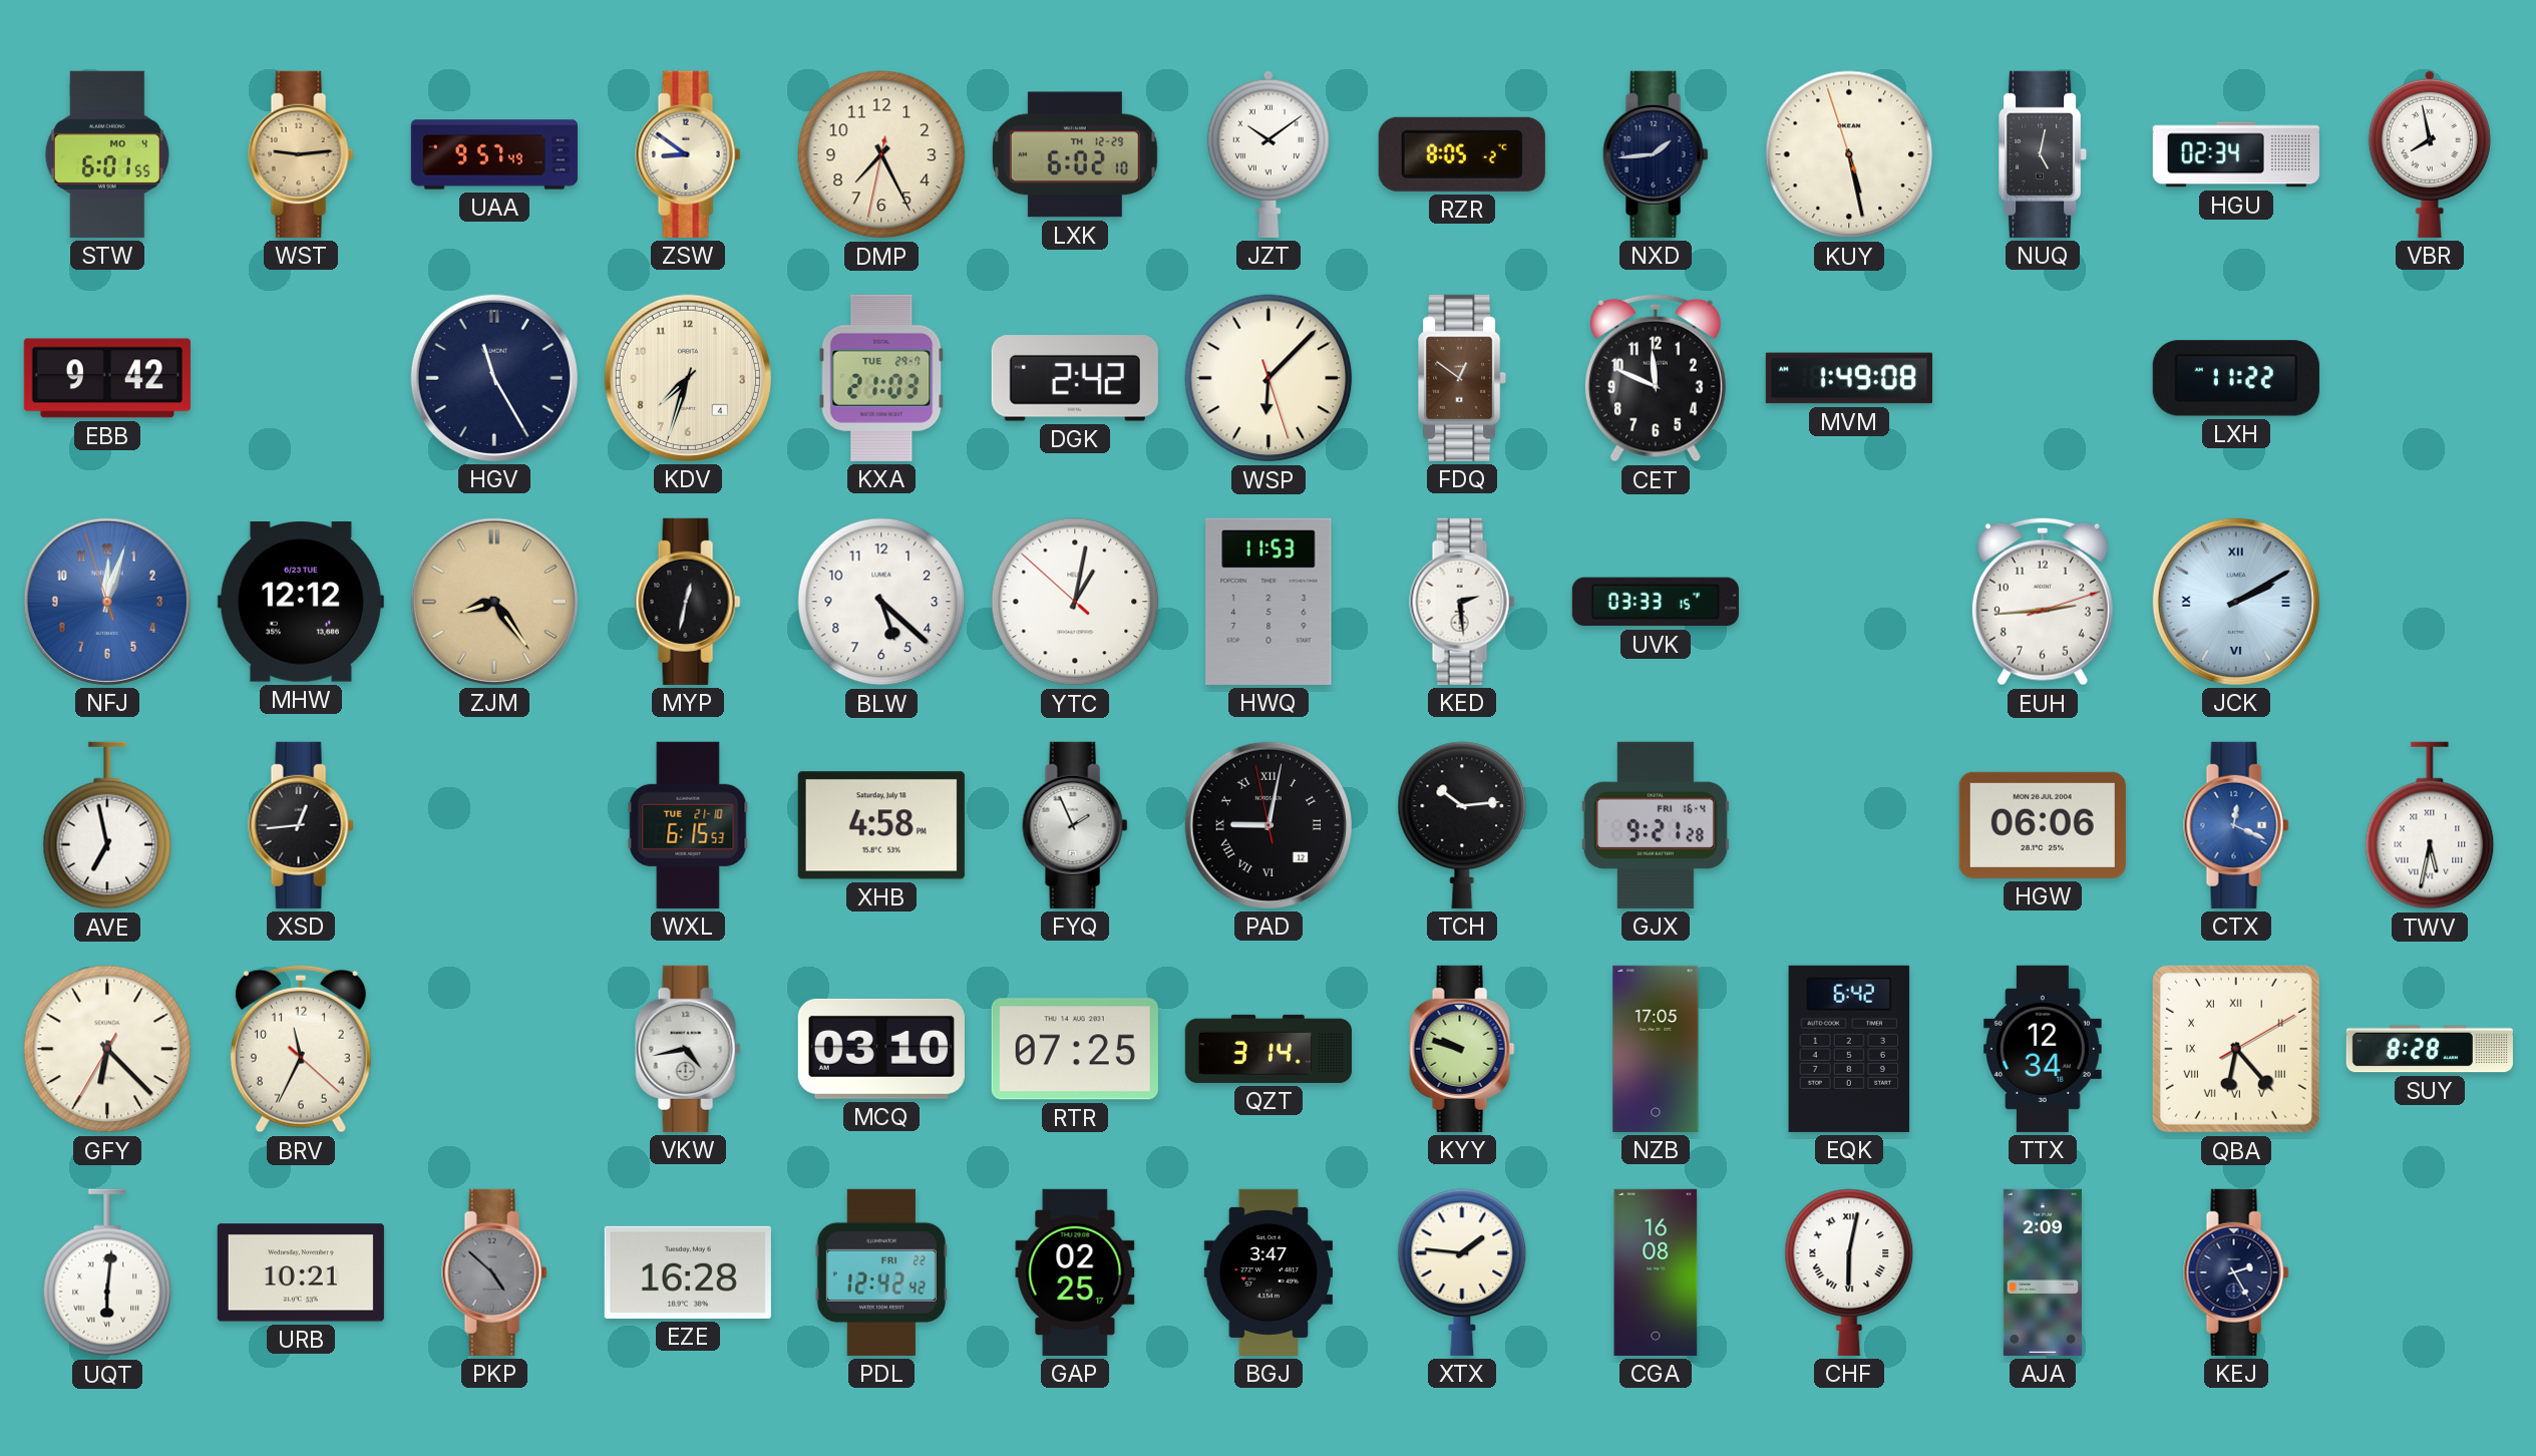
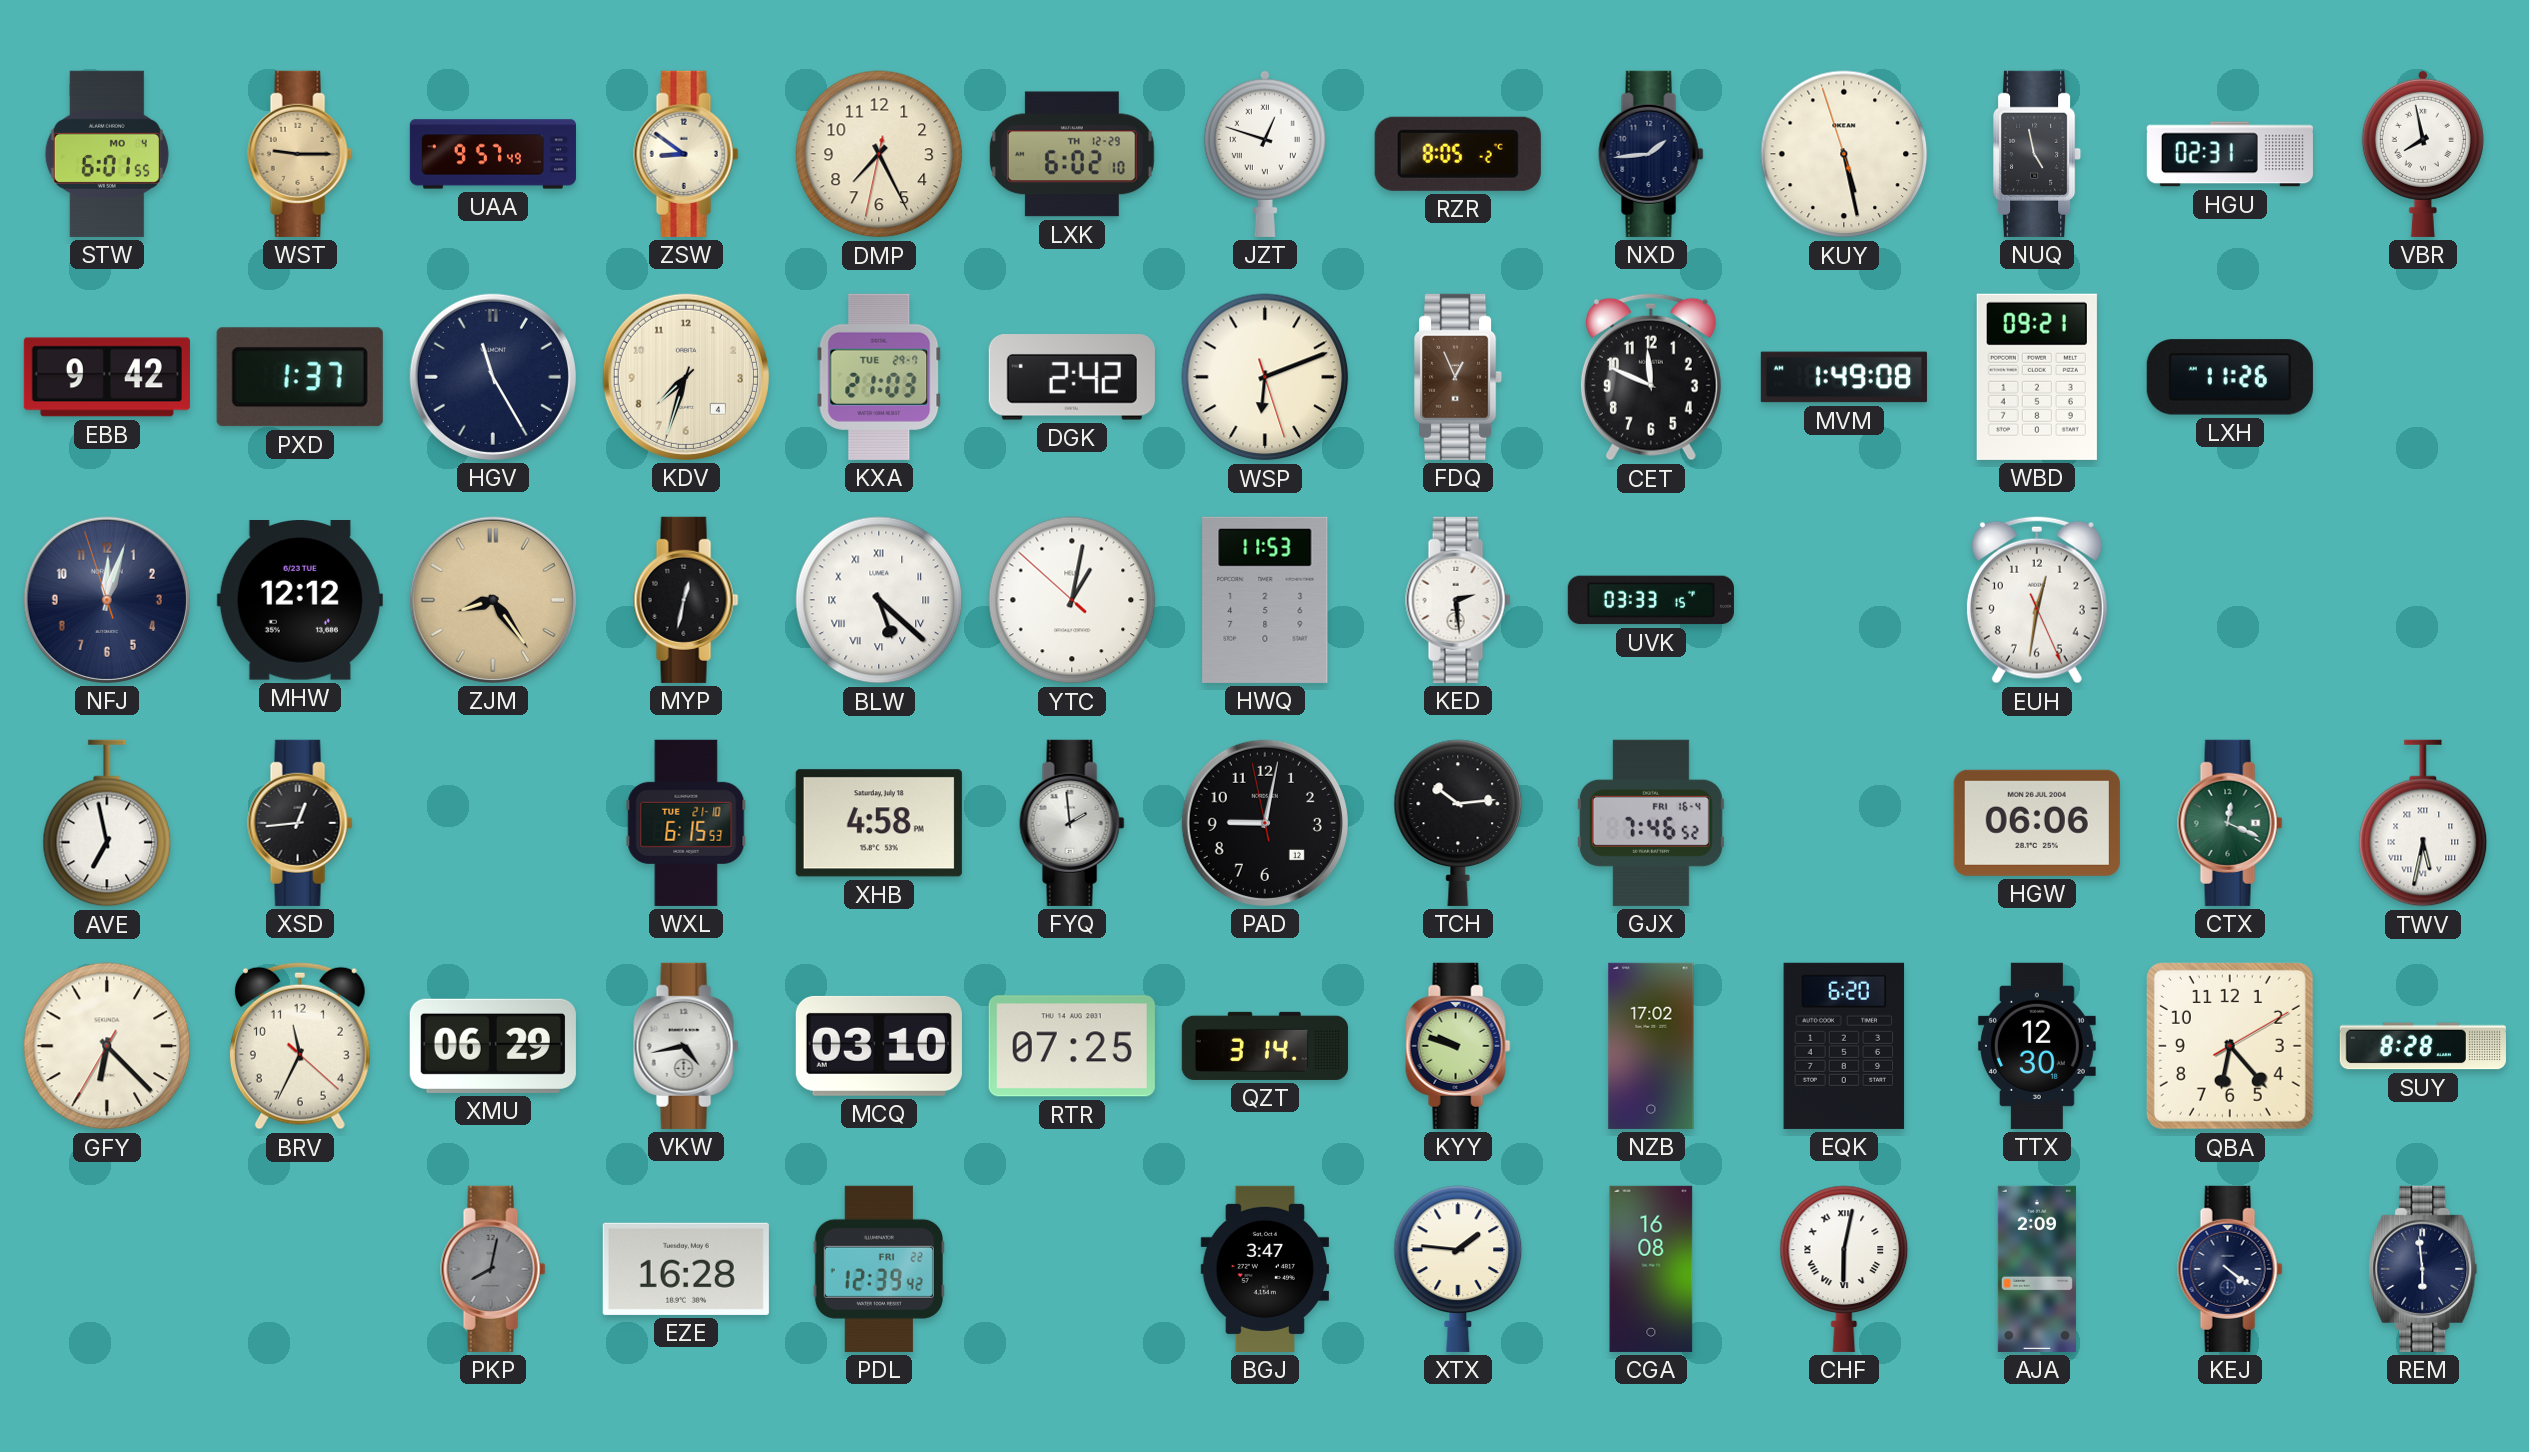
WST: 9:14 -> 9:15 (300, 154)
JZT: 10:09 -> 12:48 (1265, 153)
NUQ: 5:02 -> 4:58 (2038, 154)
HGU: 02:34 -> 02:31 (2230, 154)
PXD: none -> 1:37 (300, 377)
WSP: 6:07 -> 6:11 (1265, 377)
FDQ: 12:51 -> 12:56 (1459, 377)
WBD: none -> 09:21 (2037, 377)
LXH: 11:22 -> 11:26 (2230, 377)
NFJ dial: blue -> navy (107, 600)
BLW numerals: Arabic -> Roman (879, 600)
EUH: 2:44 -> 12:31 (2037, 600)
JCK: 2:10 -> none (2236, 602)
FYQ: 1:56 -> 1:59 (1072, 823)
PAD numerals: Roman -> Arabic (1265, 823)
GJX: 9:21 -> 7:46 (1651, 823)
CTX dial: blue -> green (2230, 823)
XMU: none -> 06:29 (493, 1046)
NZB: 17:05 -> 17:02 (1651, 1046)
EQK: 6:42 -> 6:20 (1844, 1046)
TTX: 12:34 -> 12:30 (2037, 1046)
QBA numerals: Roman -> Arabic (2230, 1046)
UQT: 6:01 -> none (107, 1272)
URB: 10:21 -> none (301, 1272)
PKP: 4:52 -> 8:02 (493, 1269)
PDL: 12:42 -> 12:39 (879, 1269)
GAP: 02:25 -> none (1075, 1272)
KEJ: 2:25 -> 4:21 (2230, 1269)
REM: none -> 5:59 (2423, 1269)
